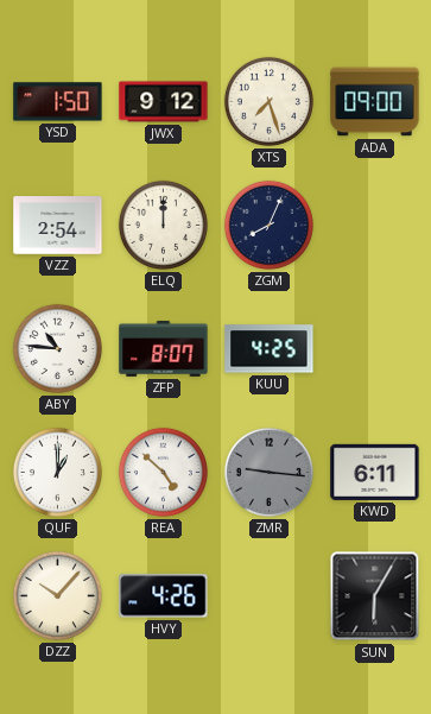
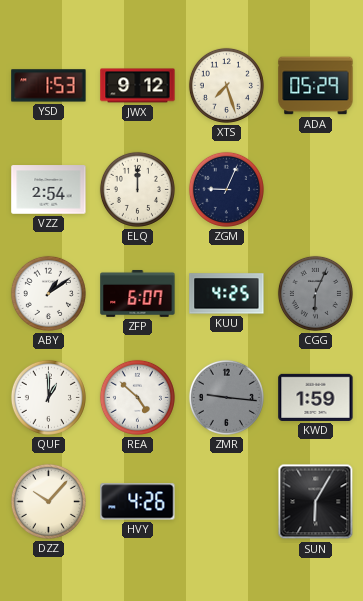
YSD: 1:50 -> 1:53 (49, 86)
ADA: 09:00 -> 05:29 (316, 86)
ZGM: 8:04 -> 9:04 (226, 189)
ABY: 10:46 -> 1:09 (48, 293)
ZFP: 8:07 -> 6:07 (138, 294)
CGG: none -> 6:04 (315, 293)
KWD: 6:11 -> 1:59 (316, 397)
